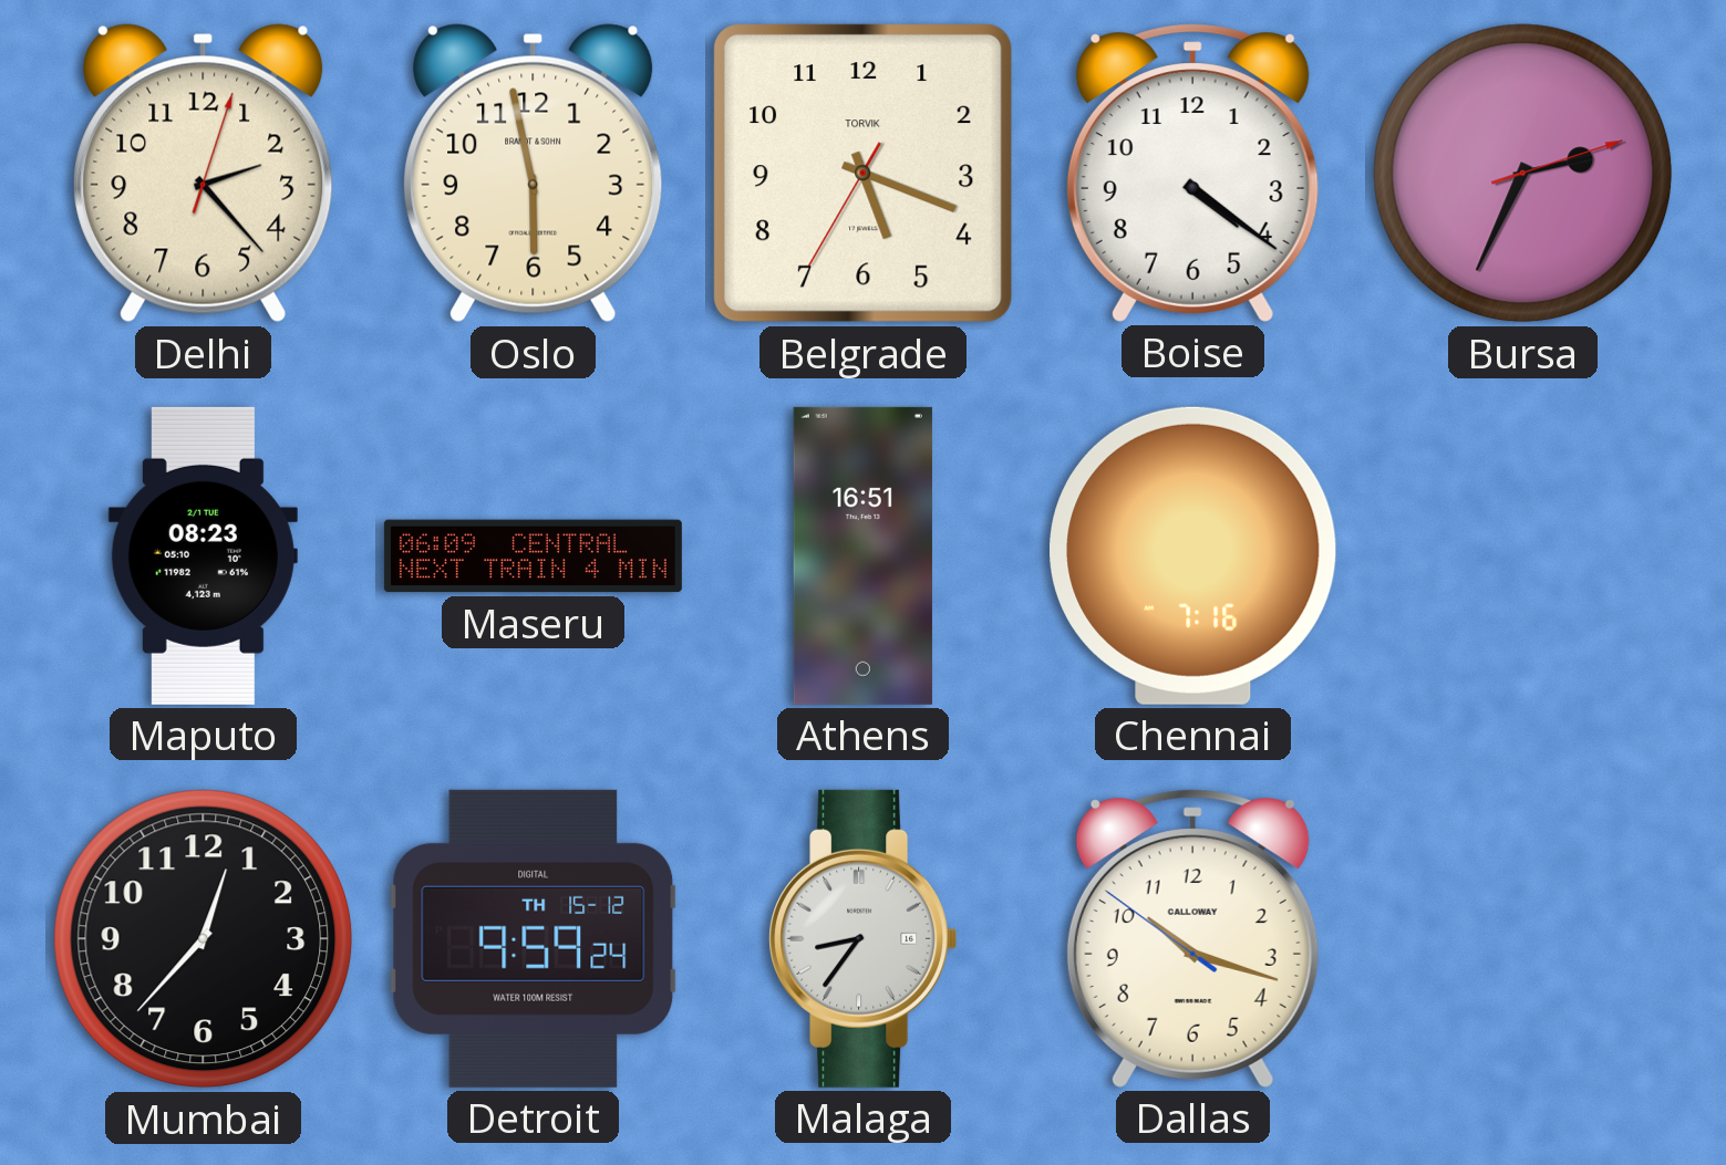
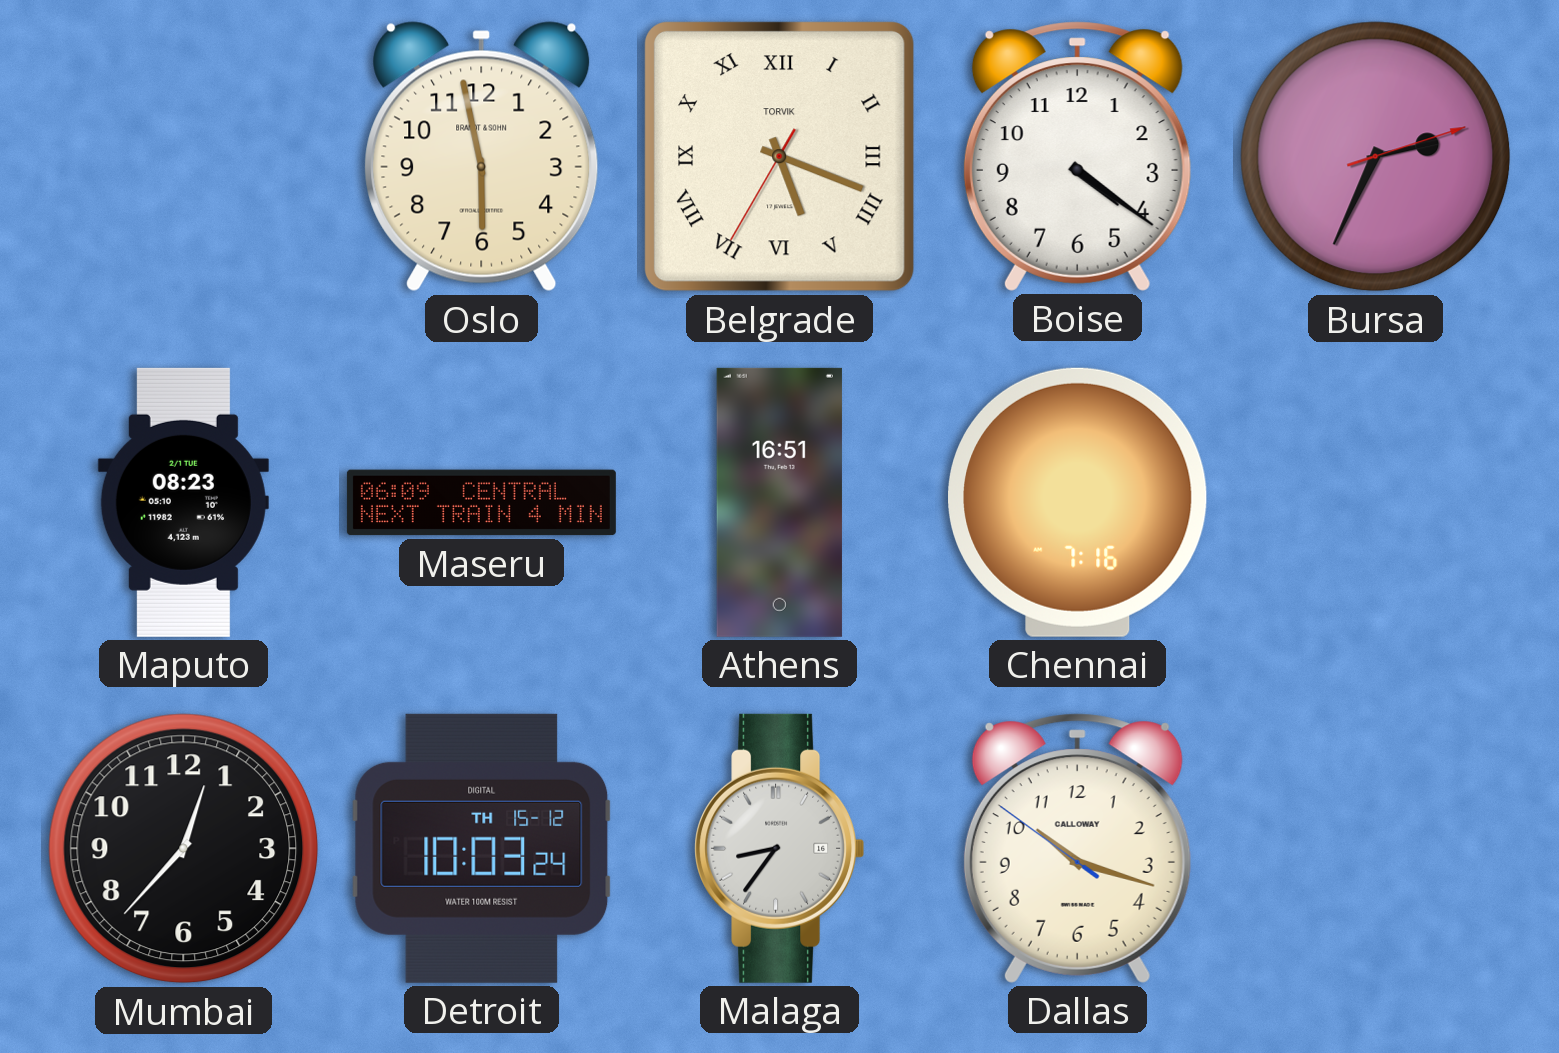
Delhi: 2:23 -> none (204, 174)
Belgrade numerals: Arabic -> Roman (779, 156)
Detroit: 9:59 -> 10:03 (482, 848)
